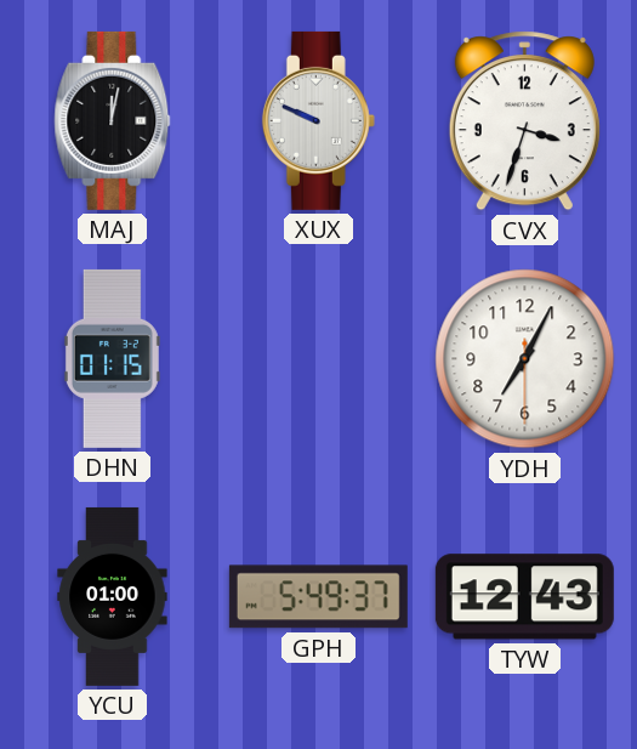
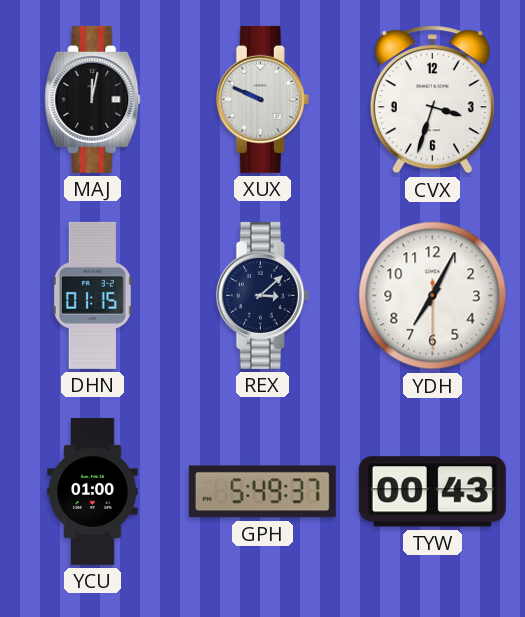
REX: none -> 3:08 (262, 295)
TYW: 12:43 -> 00:43 (432, 492)
